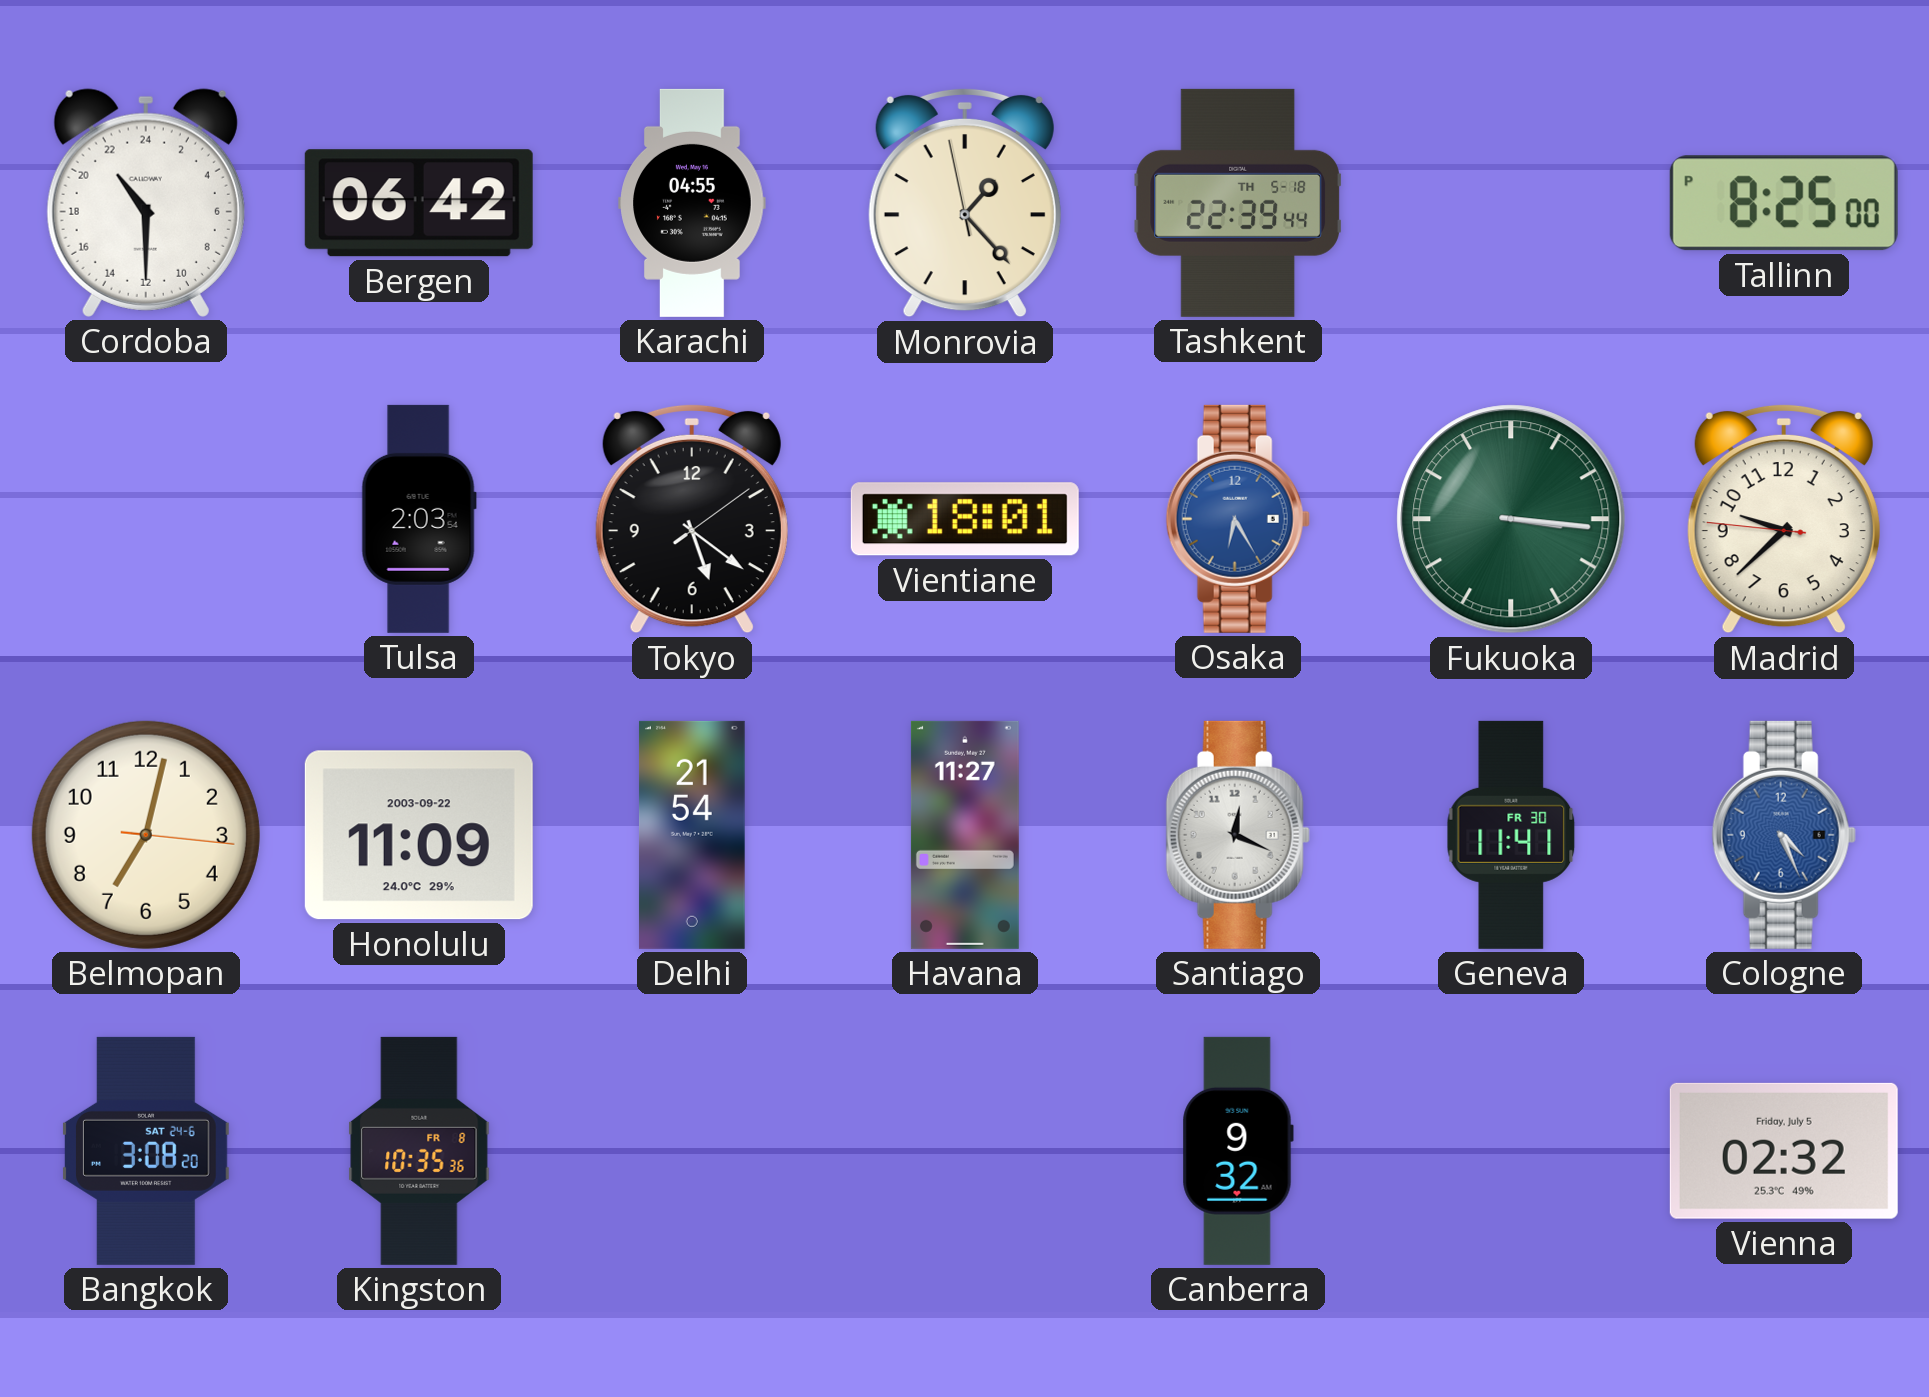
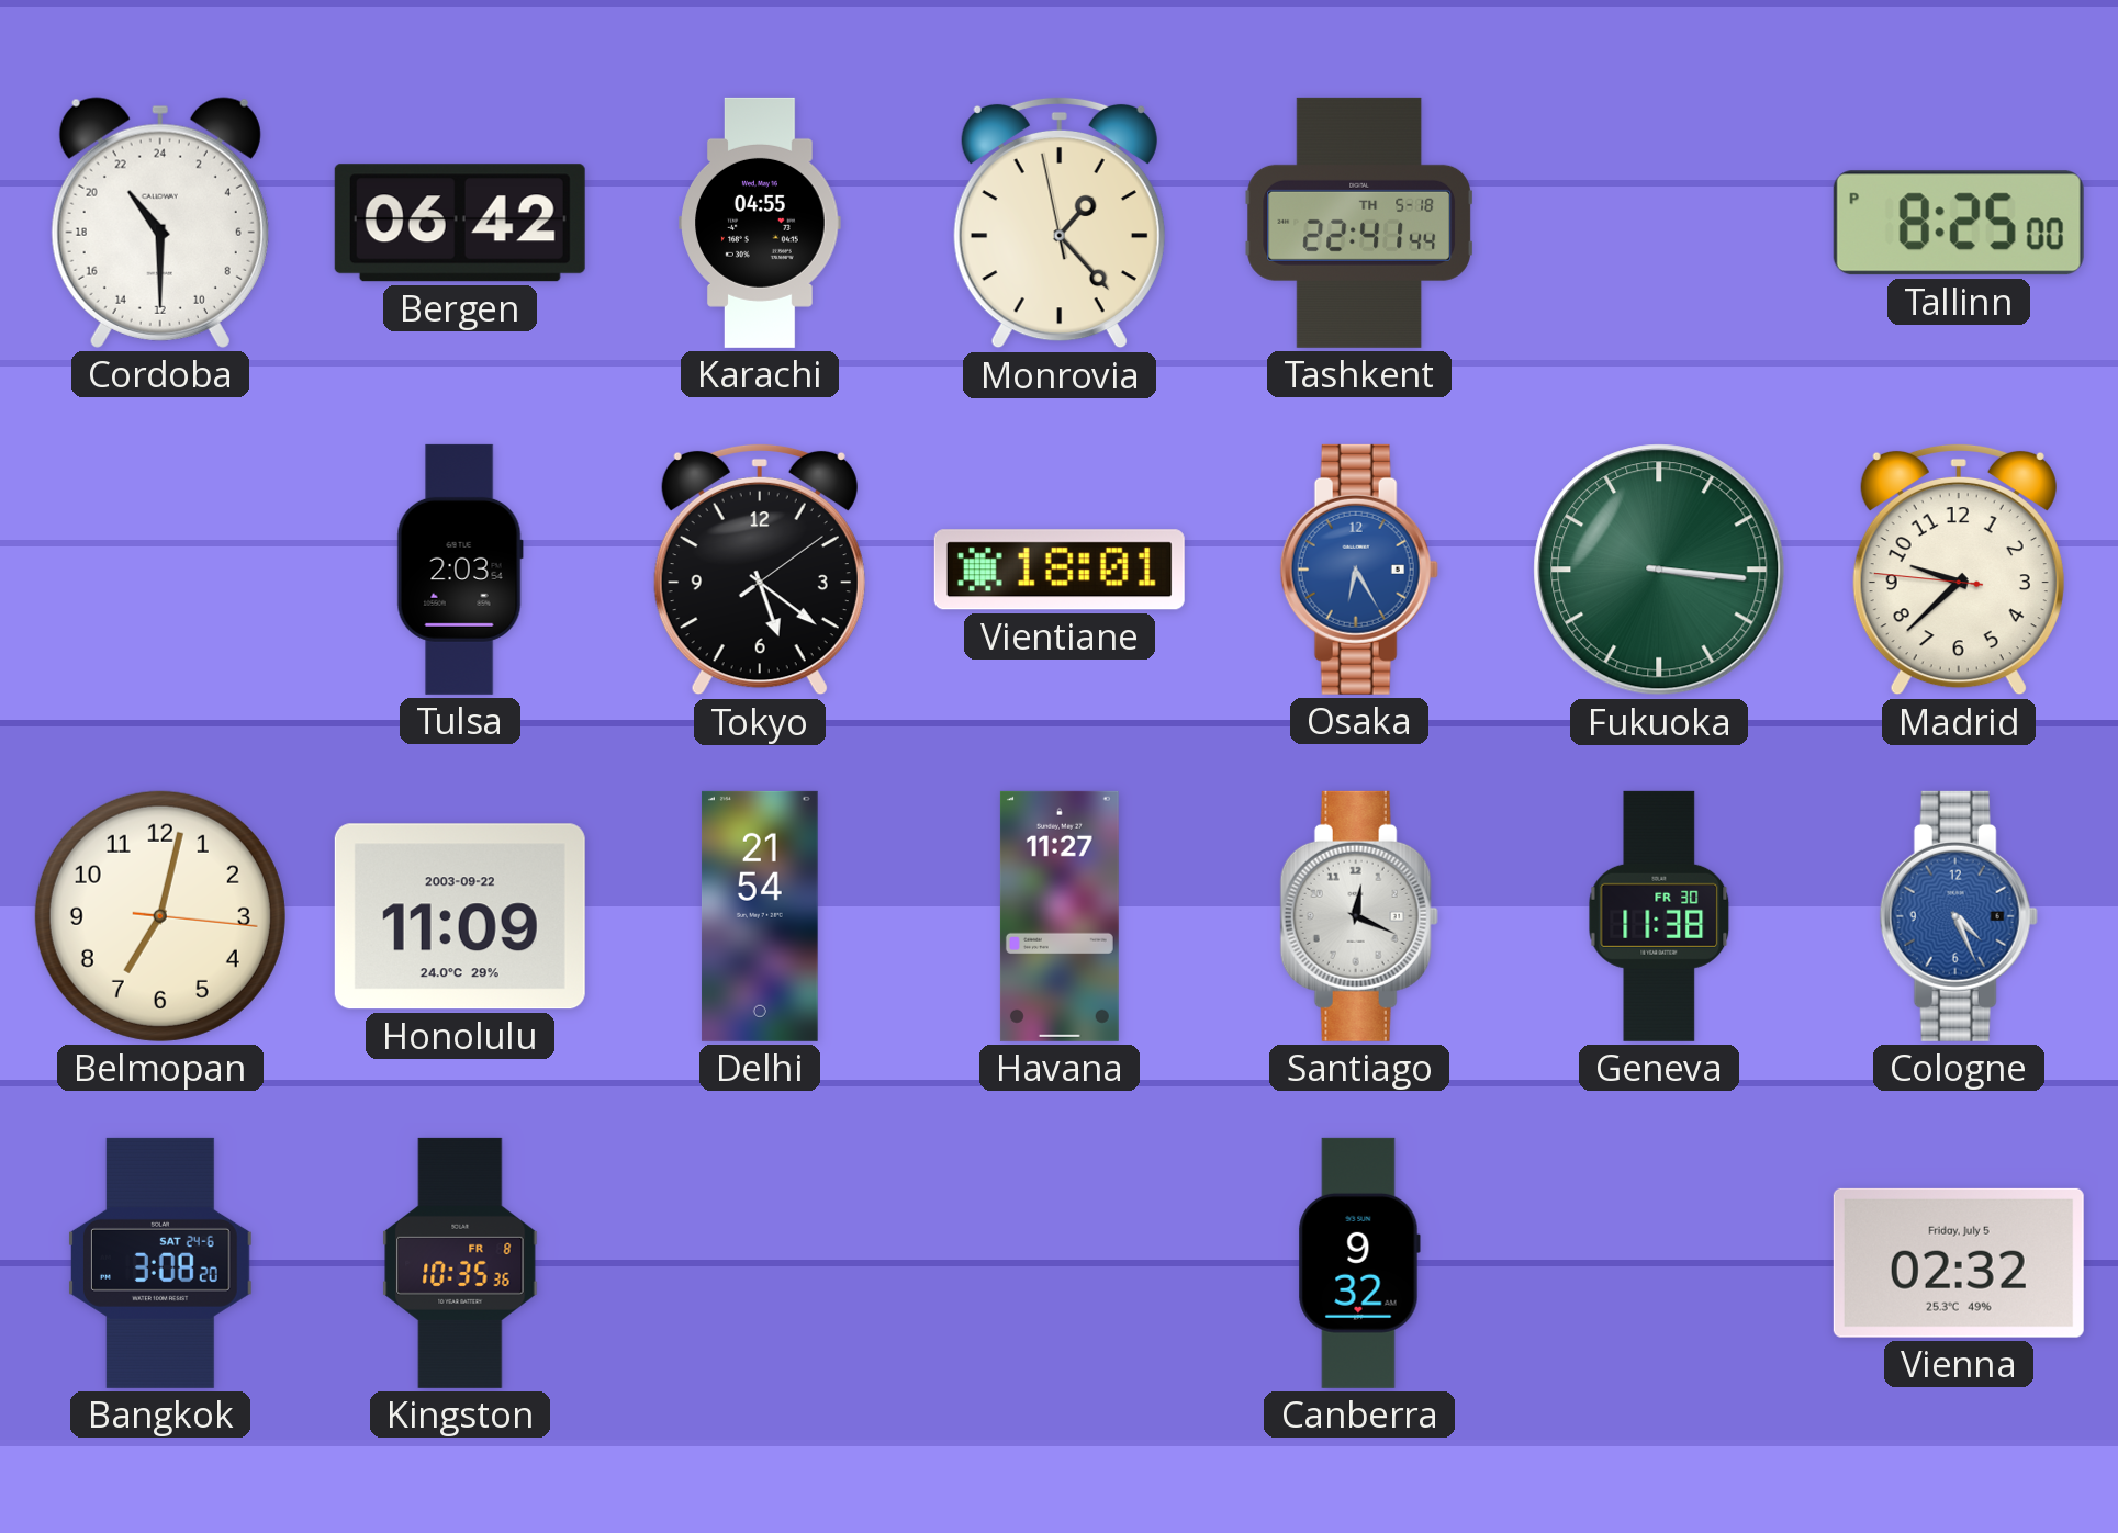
Tashkent: 22:39 -> 22:41 (1358, 223)
Geneva: 11:41 -> 11:38 (1659, 916)
